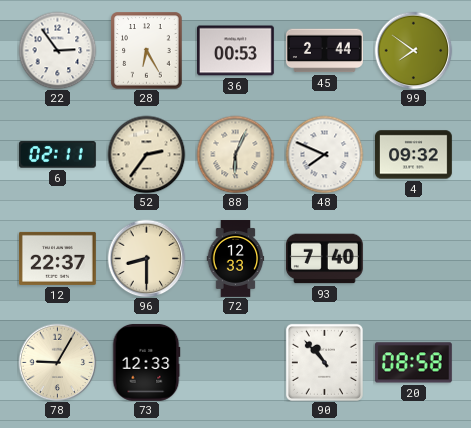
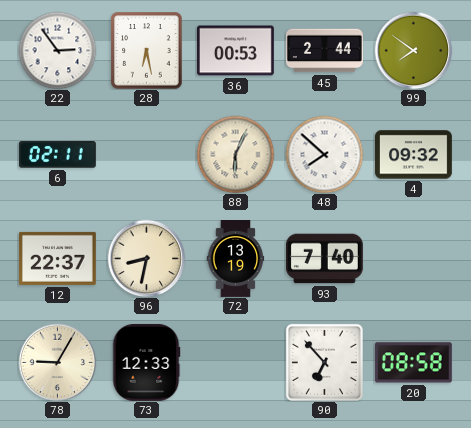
28: 6:25 -> 6:28 (147, 50)
52: 2:36 -> none (146, 154)
48: 7:49 -> 7:52 (324, 154)
96: 8:30 -> 8:32 (146, 258)
72: 12:33 -> 13:19 (236, 259)
90: 10:53 -> 6:53 (324, 362)
